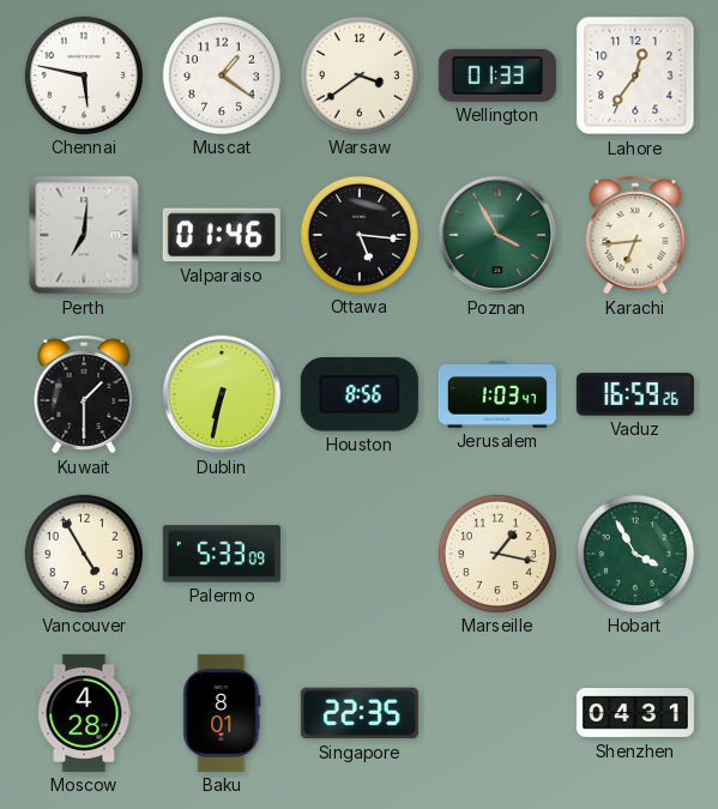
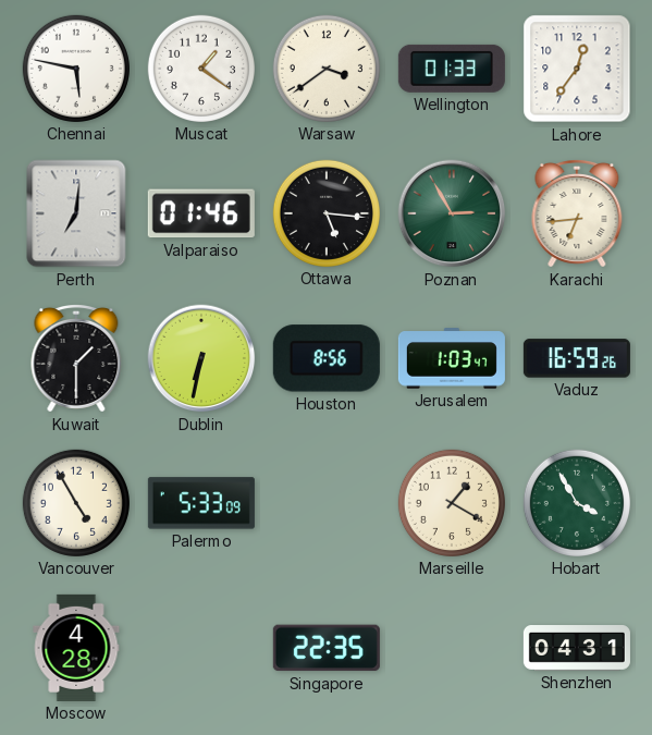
Poznan: 3:55 -> 2:55 (452, 213)
Marseille: 1:17 -> 1:20 (452, 503)
Baku: 8:01 -> none (222, 713)
